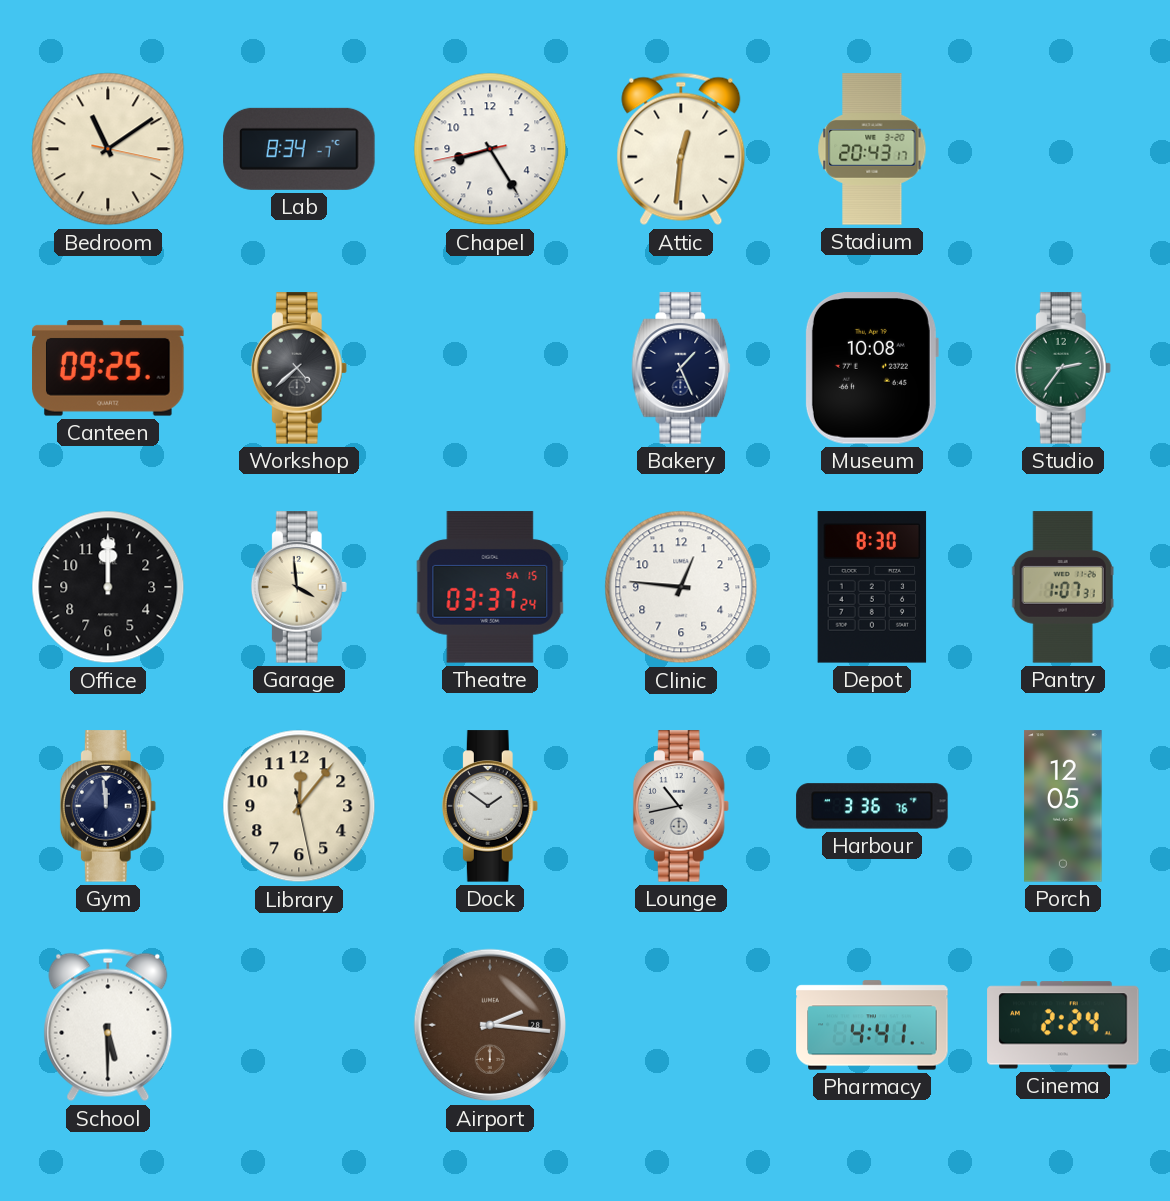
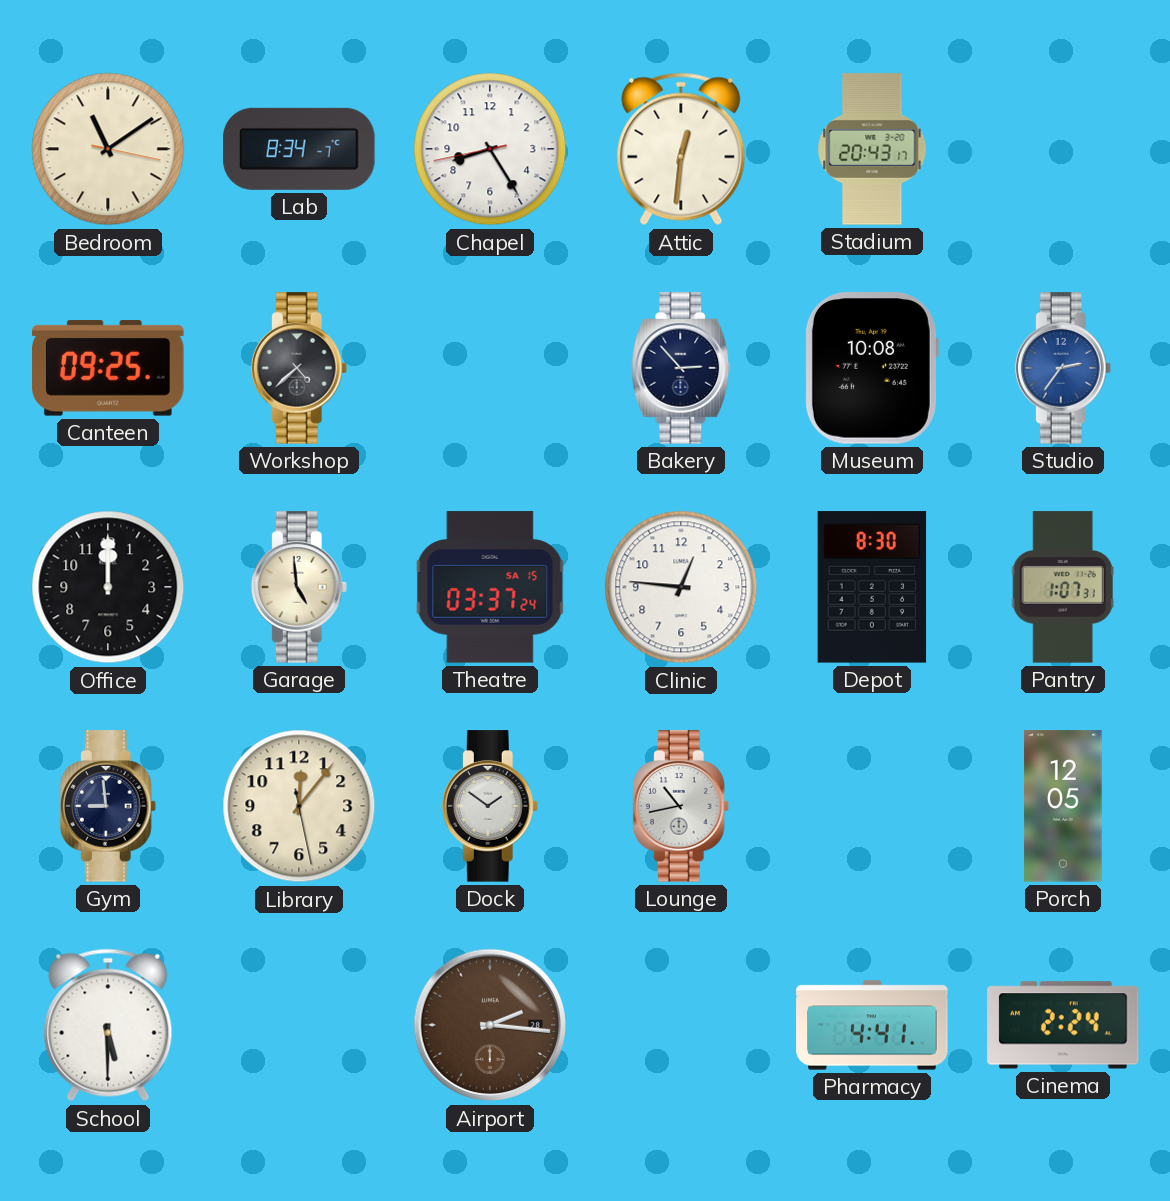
Bakery: 1:26 -> 2:53 (681, 368)
Studio dial: green -> blue (1063, 368)
Garage: 3:59 -> 4:59 (299, 587)
Gym: 11:59 -> 8:59 (108, 806)
Harbour: 3:36 -> none (872, 806)
